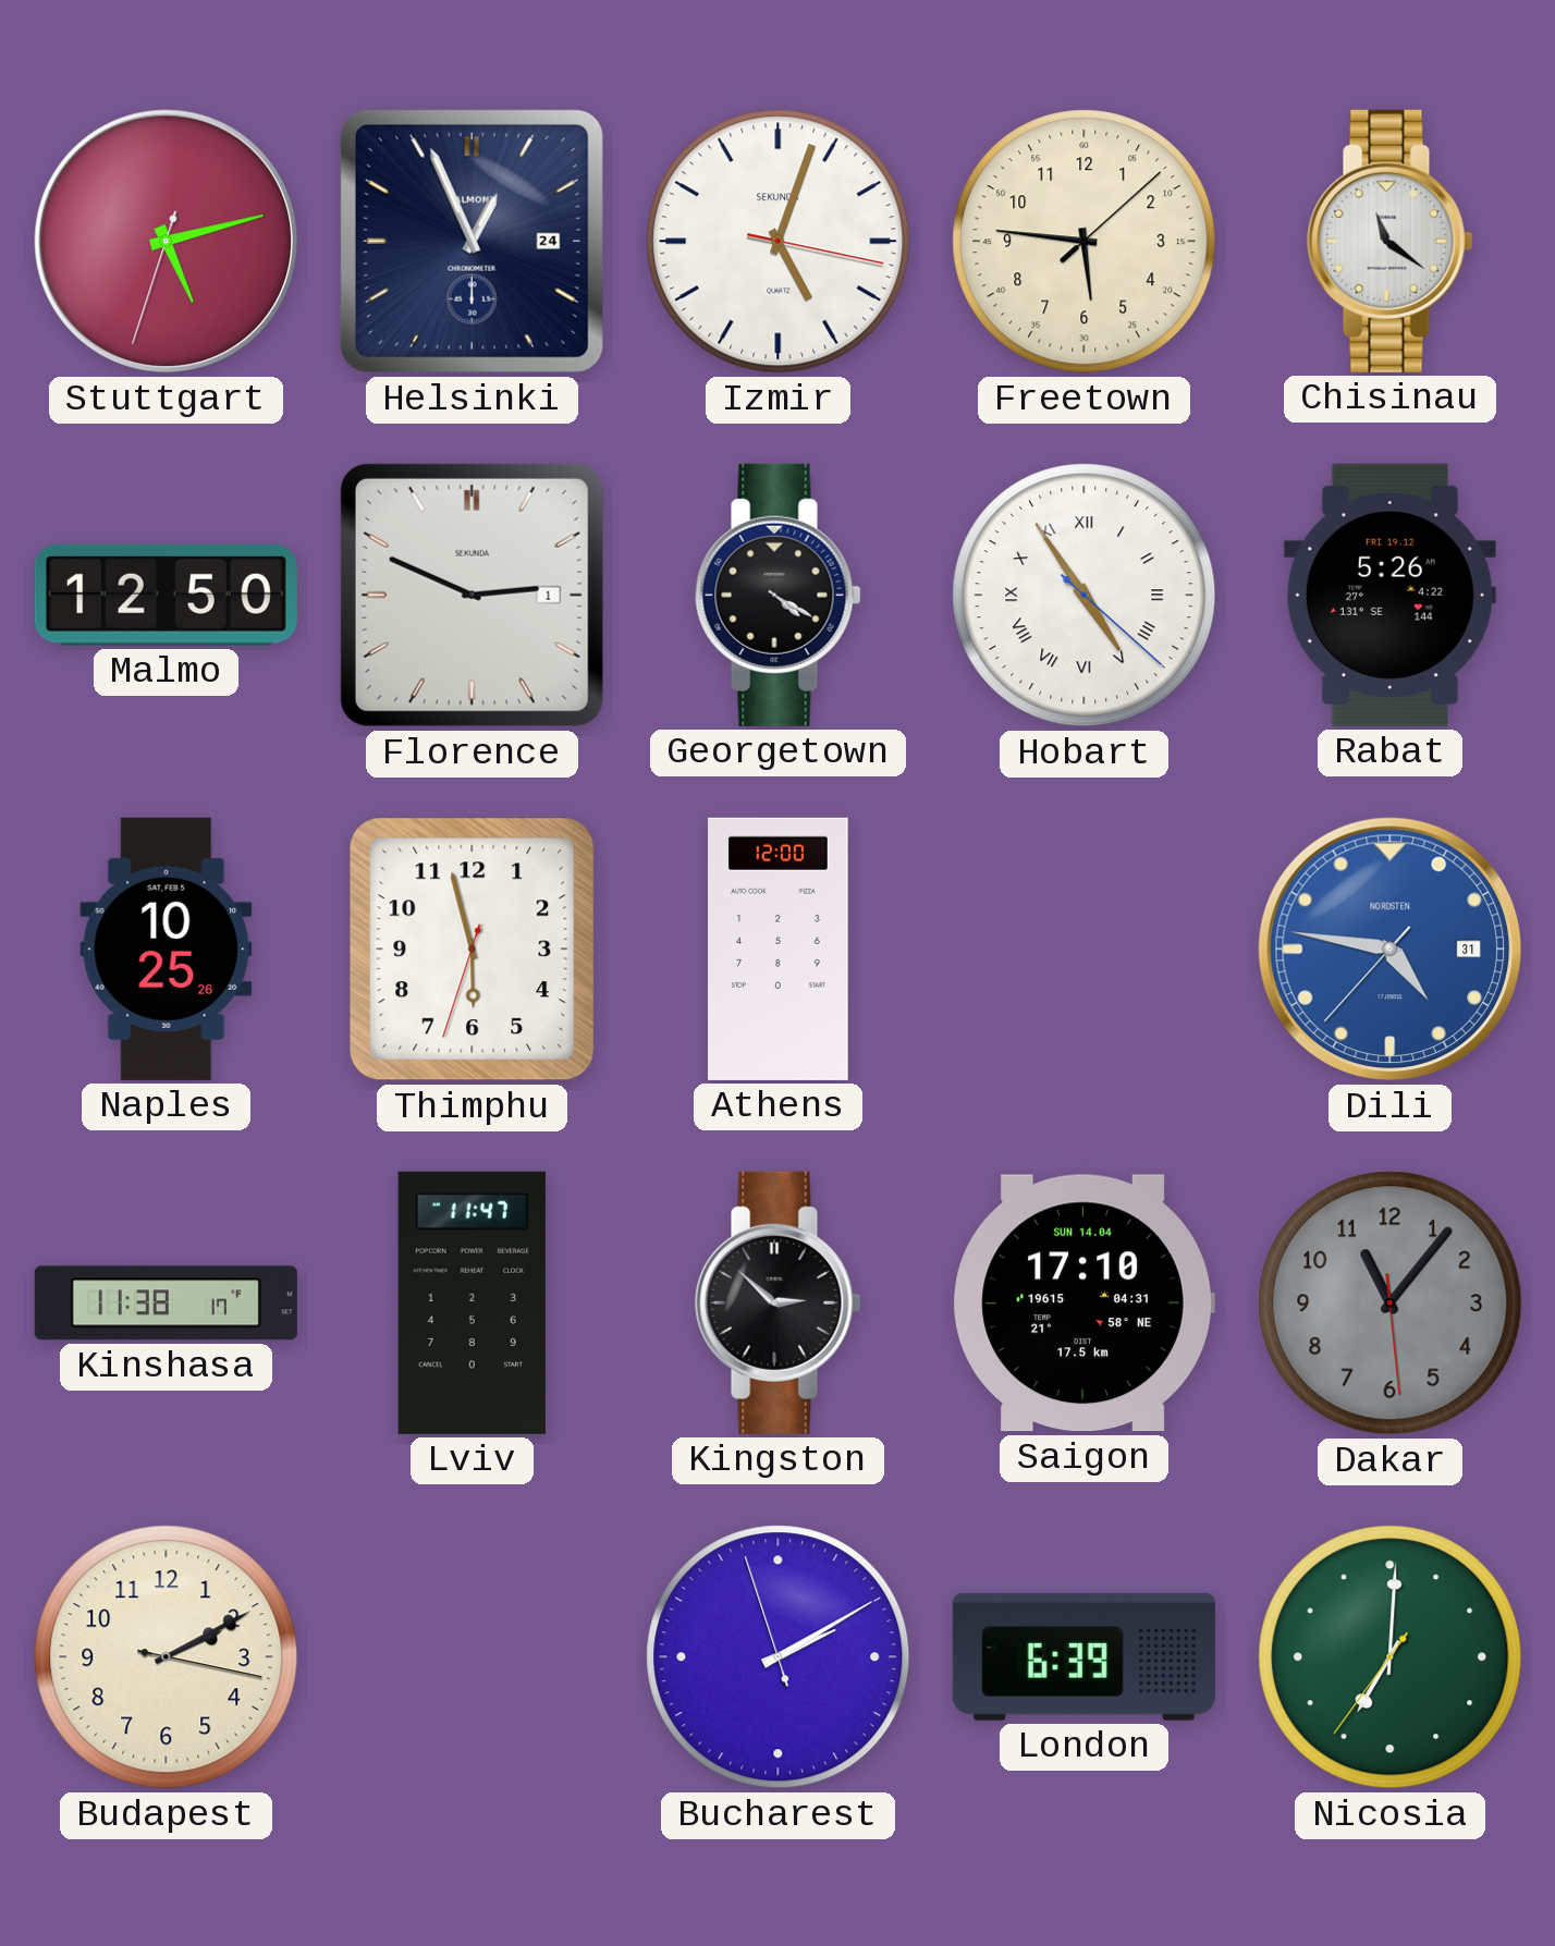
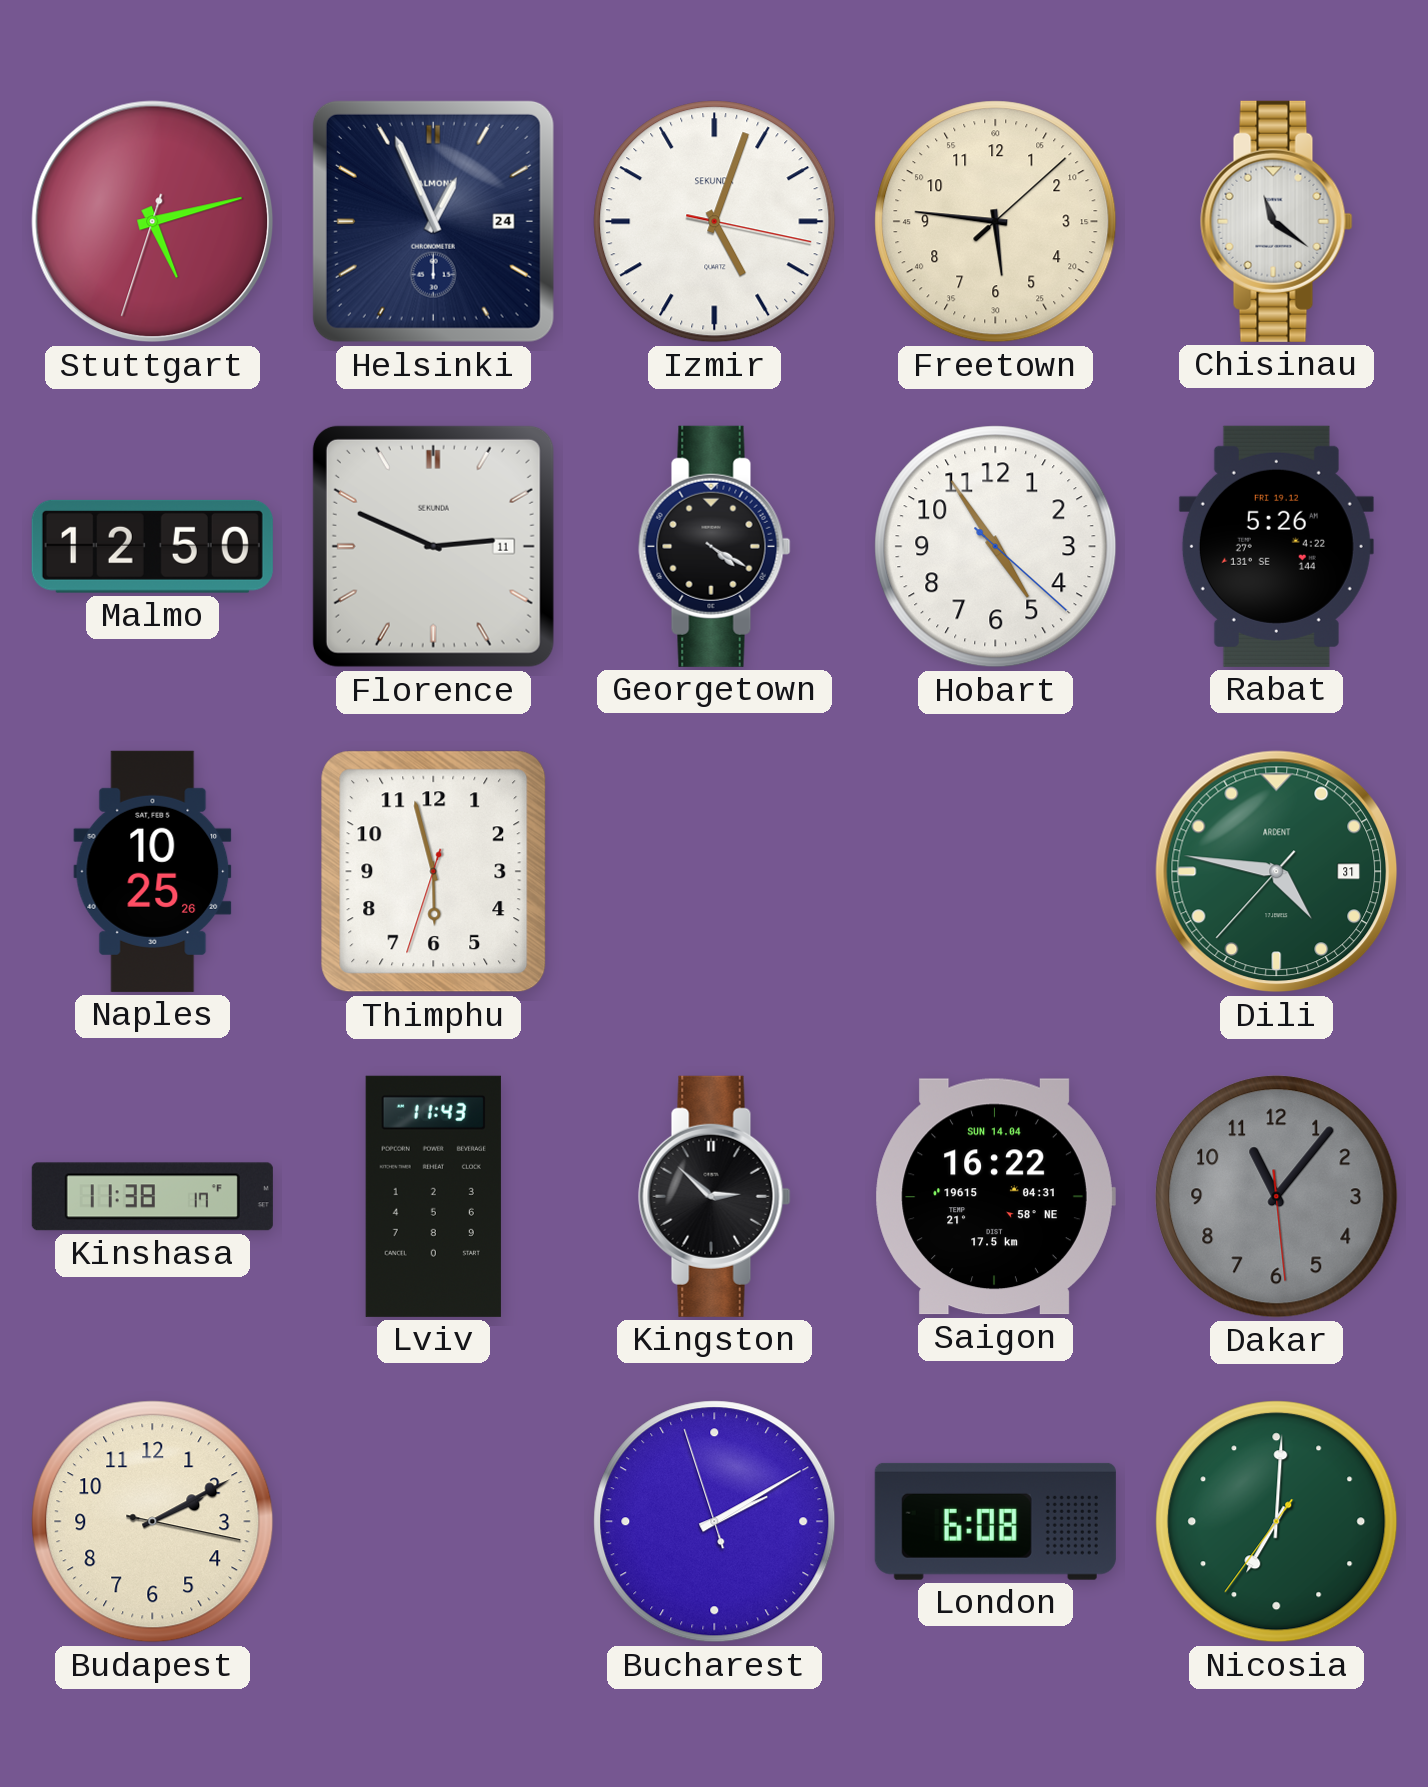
Florence date: 1 -> 11 (433, 546)
Hobart numerals: Roman -> Arabic (996, 547)
Athens: 12:00 -> none (779, 948)
Dili dial: blue -> green (1277, 872)
Dili brand: NORDSTEN -> ARDENT (1277, 872)
Lviv: 11:47 -> 11:43 (433, 1196)
Saigon: 17:10 -> 16:22 (995, 1197)
London: 6:39 -> 6:08 (995, 1521)
